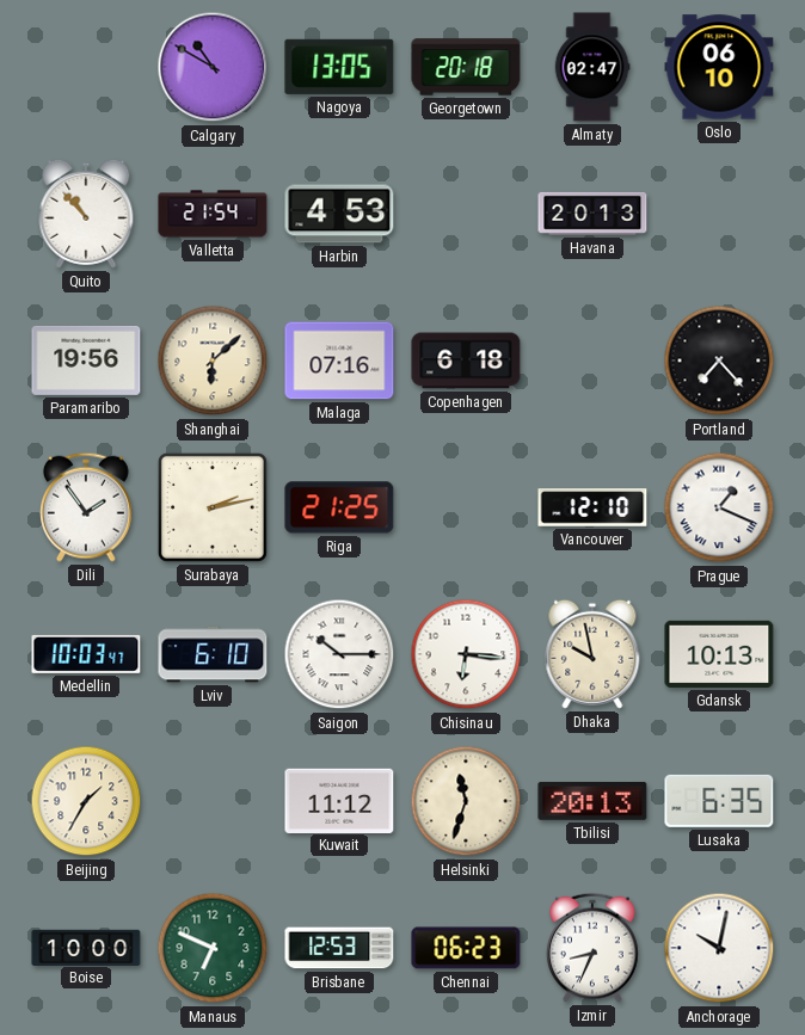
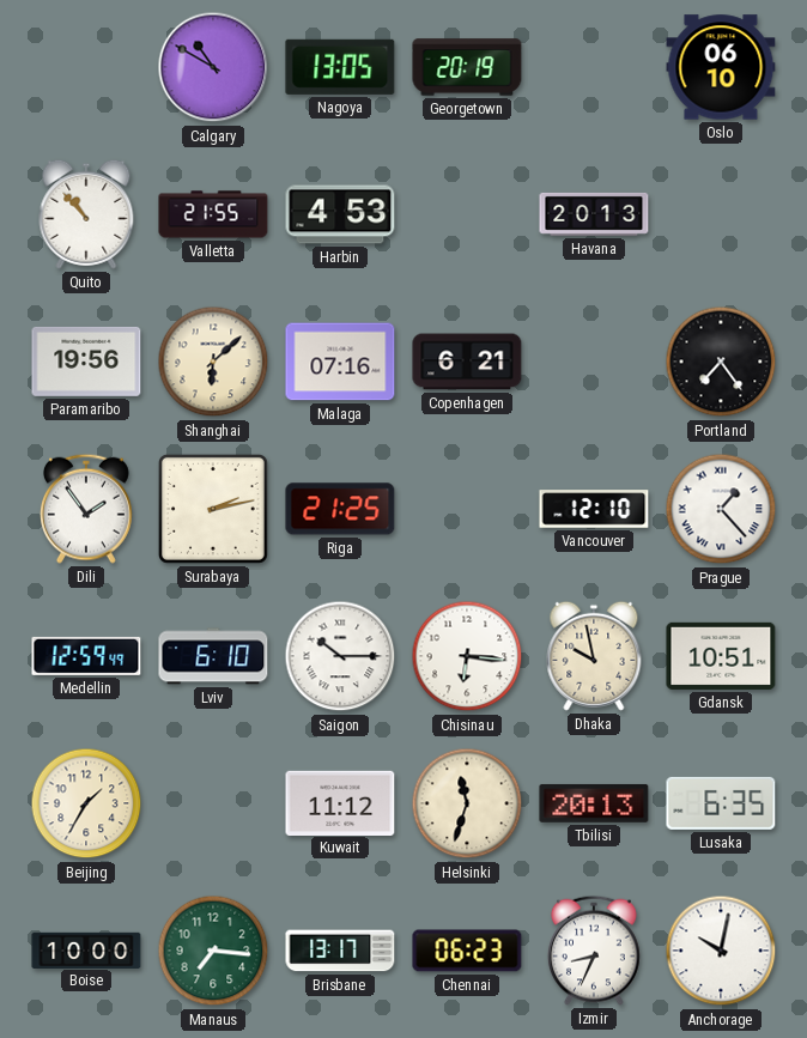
Georgetown: 20:18 -> 20:19 (467, 67)
Almaty: 02:47 -> none (592, 67)
Valletta: 21:54 -> 21:55 (213, 214)
Copenhagen: 6:18 -> 6:21 (467, 362)
Portland: 7:23 -> 7:24 (721, 362)
Prague: 1:19 -> 1:23 (721, 509)
Medellin: 10:03 -> 12:59 (86, 656)
Gdansk: 10:13 -> 10:51 (721, 656)
Manaus: 6:49 -> 7:16 (213, 951)
Brisbane: 12:53 -> 13:17 (340, 951)
